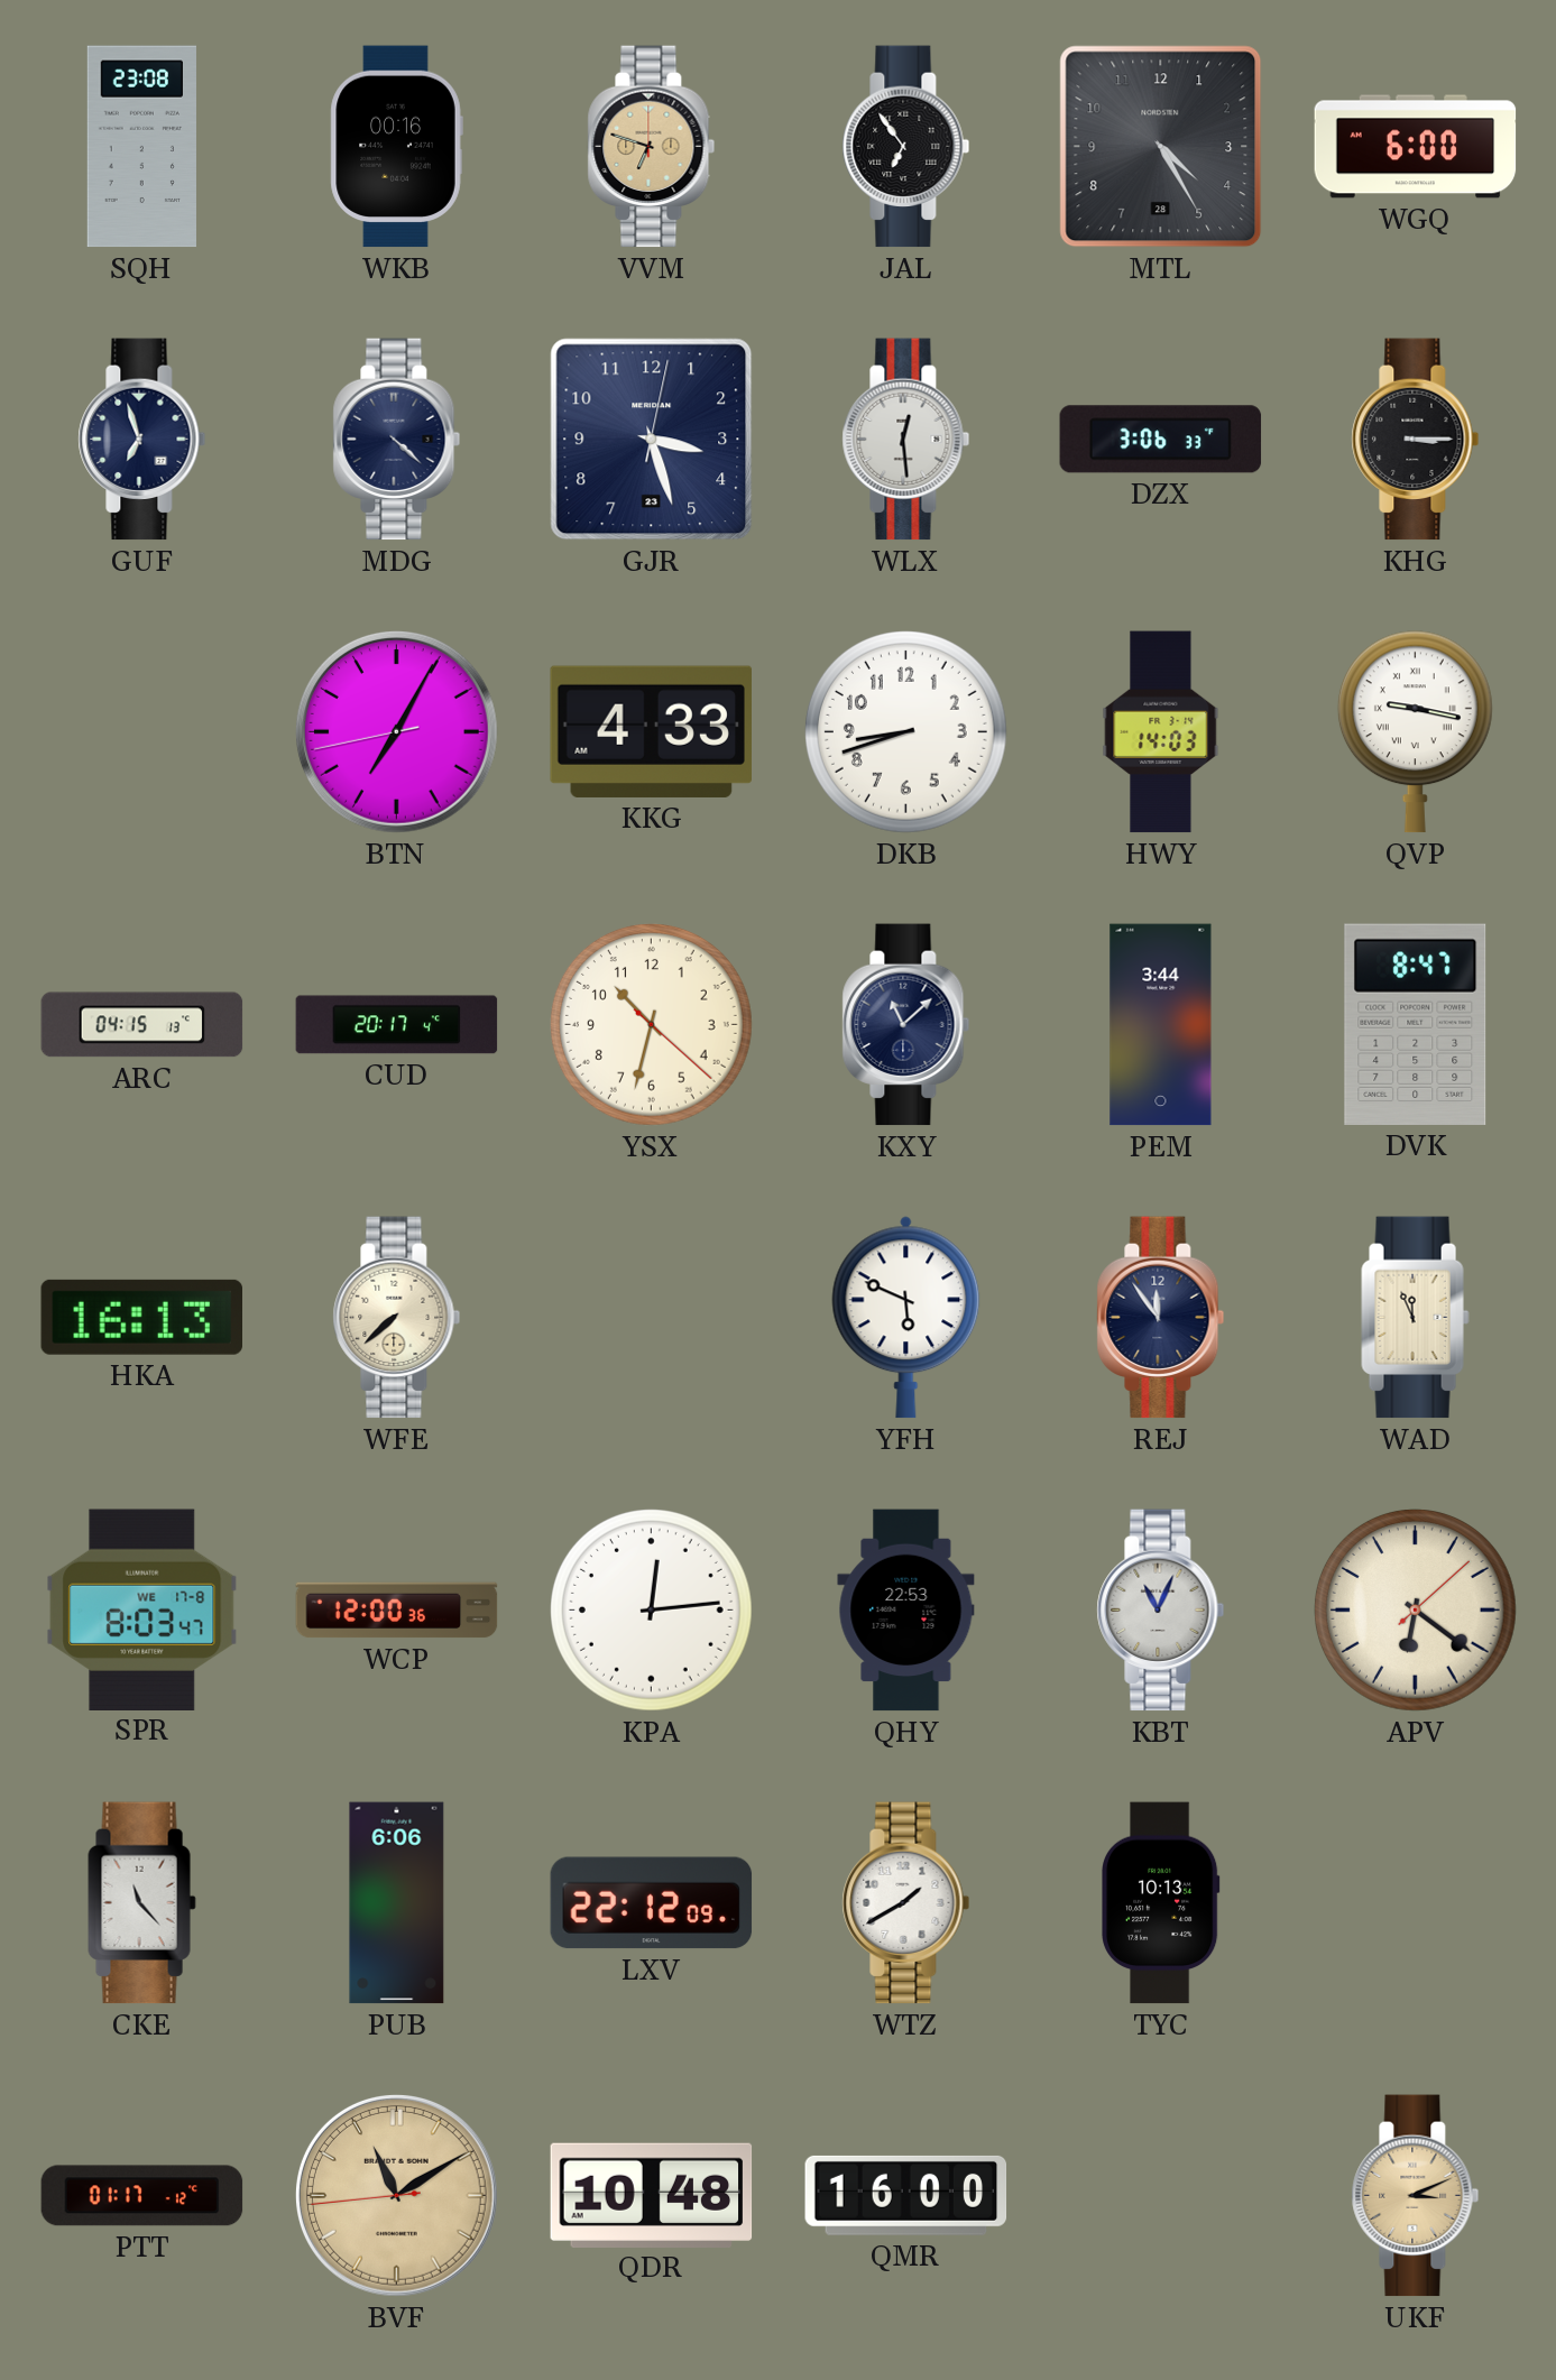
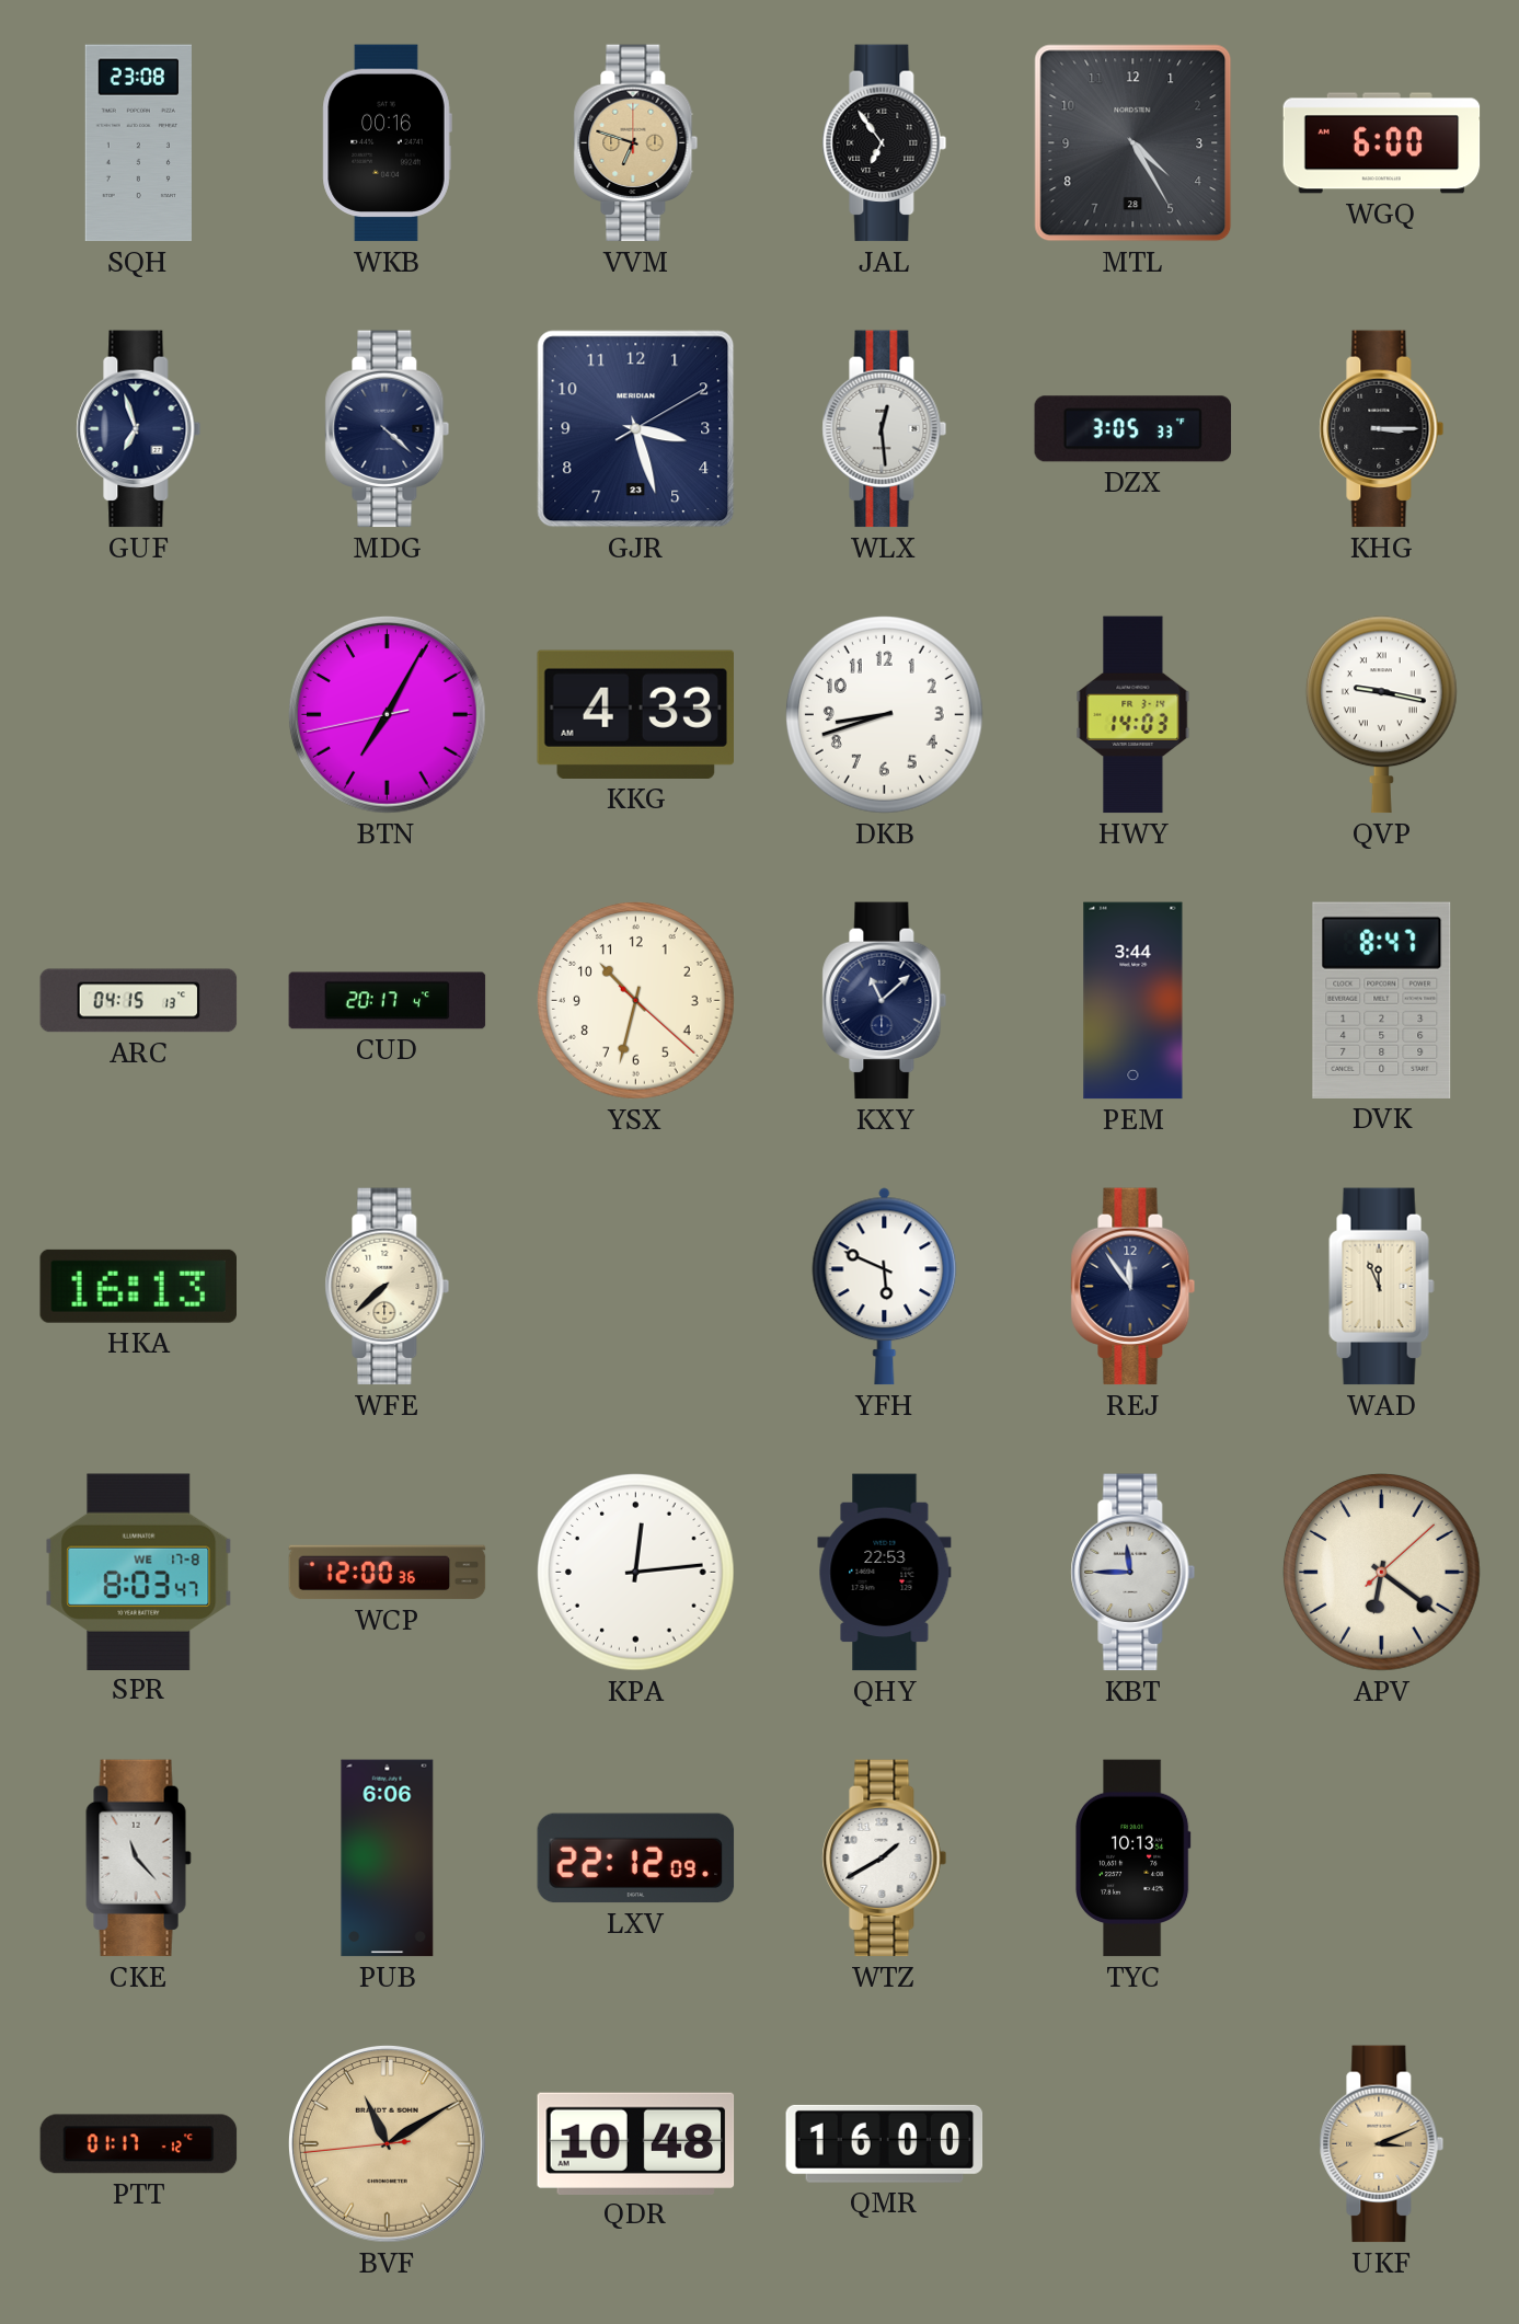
GJR: 3:27:02 -> 3:27:10 (636, 429)
DZX: 3:06 -> 3:05 (1134, 429)
KBT: 11:04 -> 11:45 (1134, 1573)
